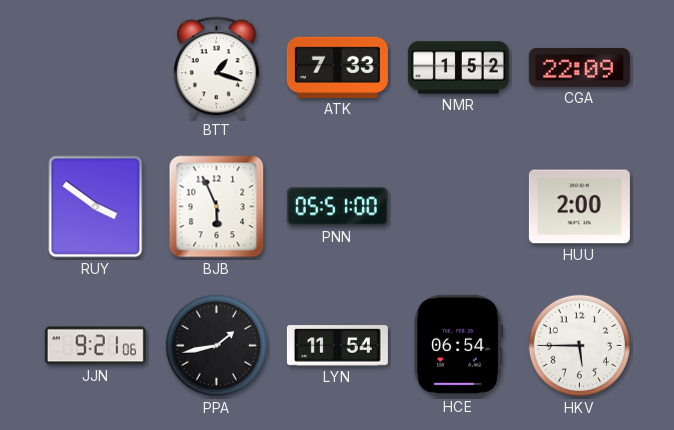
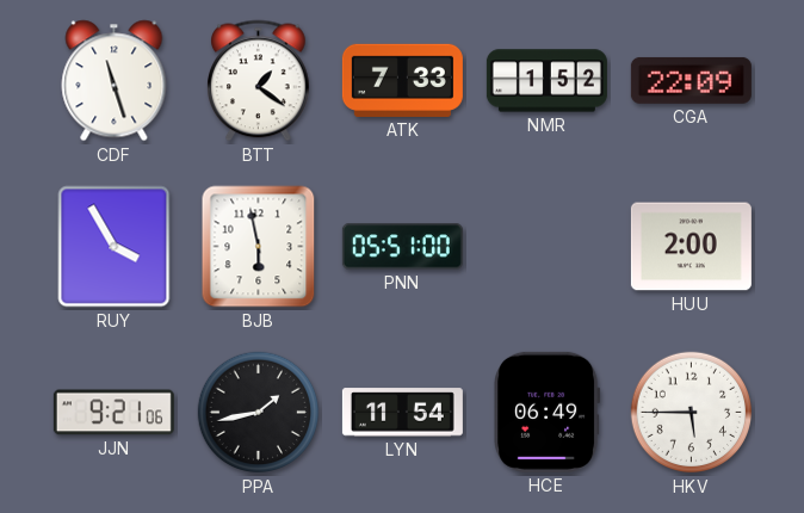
CDF: none -> 11:27 (115, 81)
BTT: 1:18 -> 1:21 (259, 81)
RUY: 3:51 -> 3:55 (115, 247)
BJB: 5:56 -> 5:58 (259, 247)
HCE: 06:54 -> 06:49 (548, 412)
